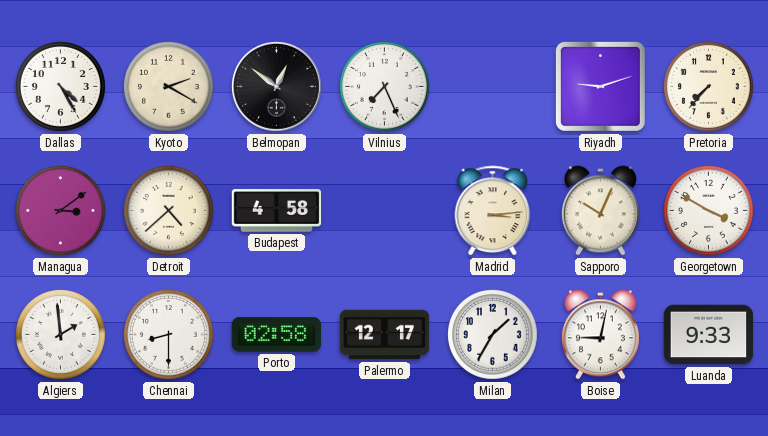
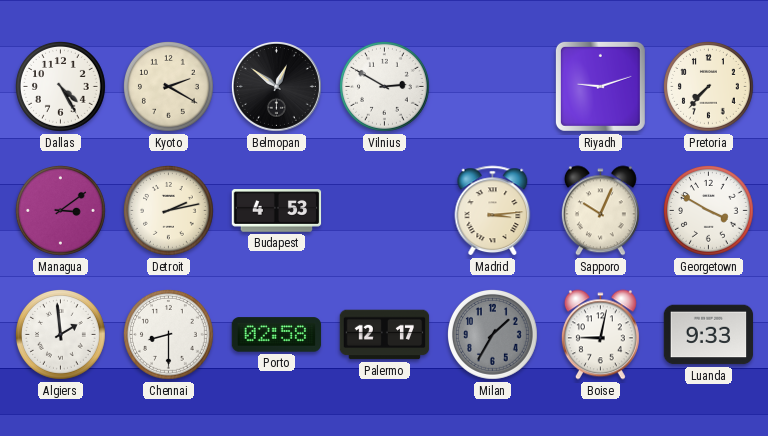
Vilnius: 7:26 -> 2:50 (385, 87)
Detroit: 4:38 -> 2:13 (169, 211)
Budapest: 4:58 -> 4:53 (277, 211)
Milan dial: white -> grey (493, 335)
